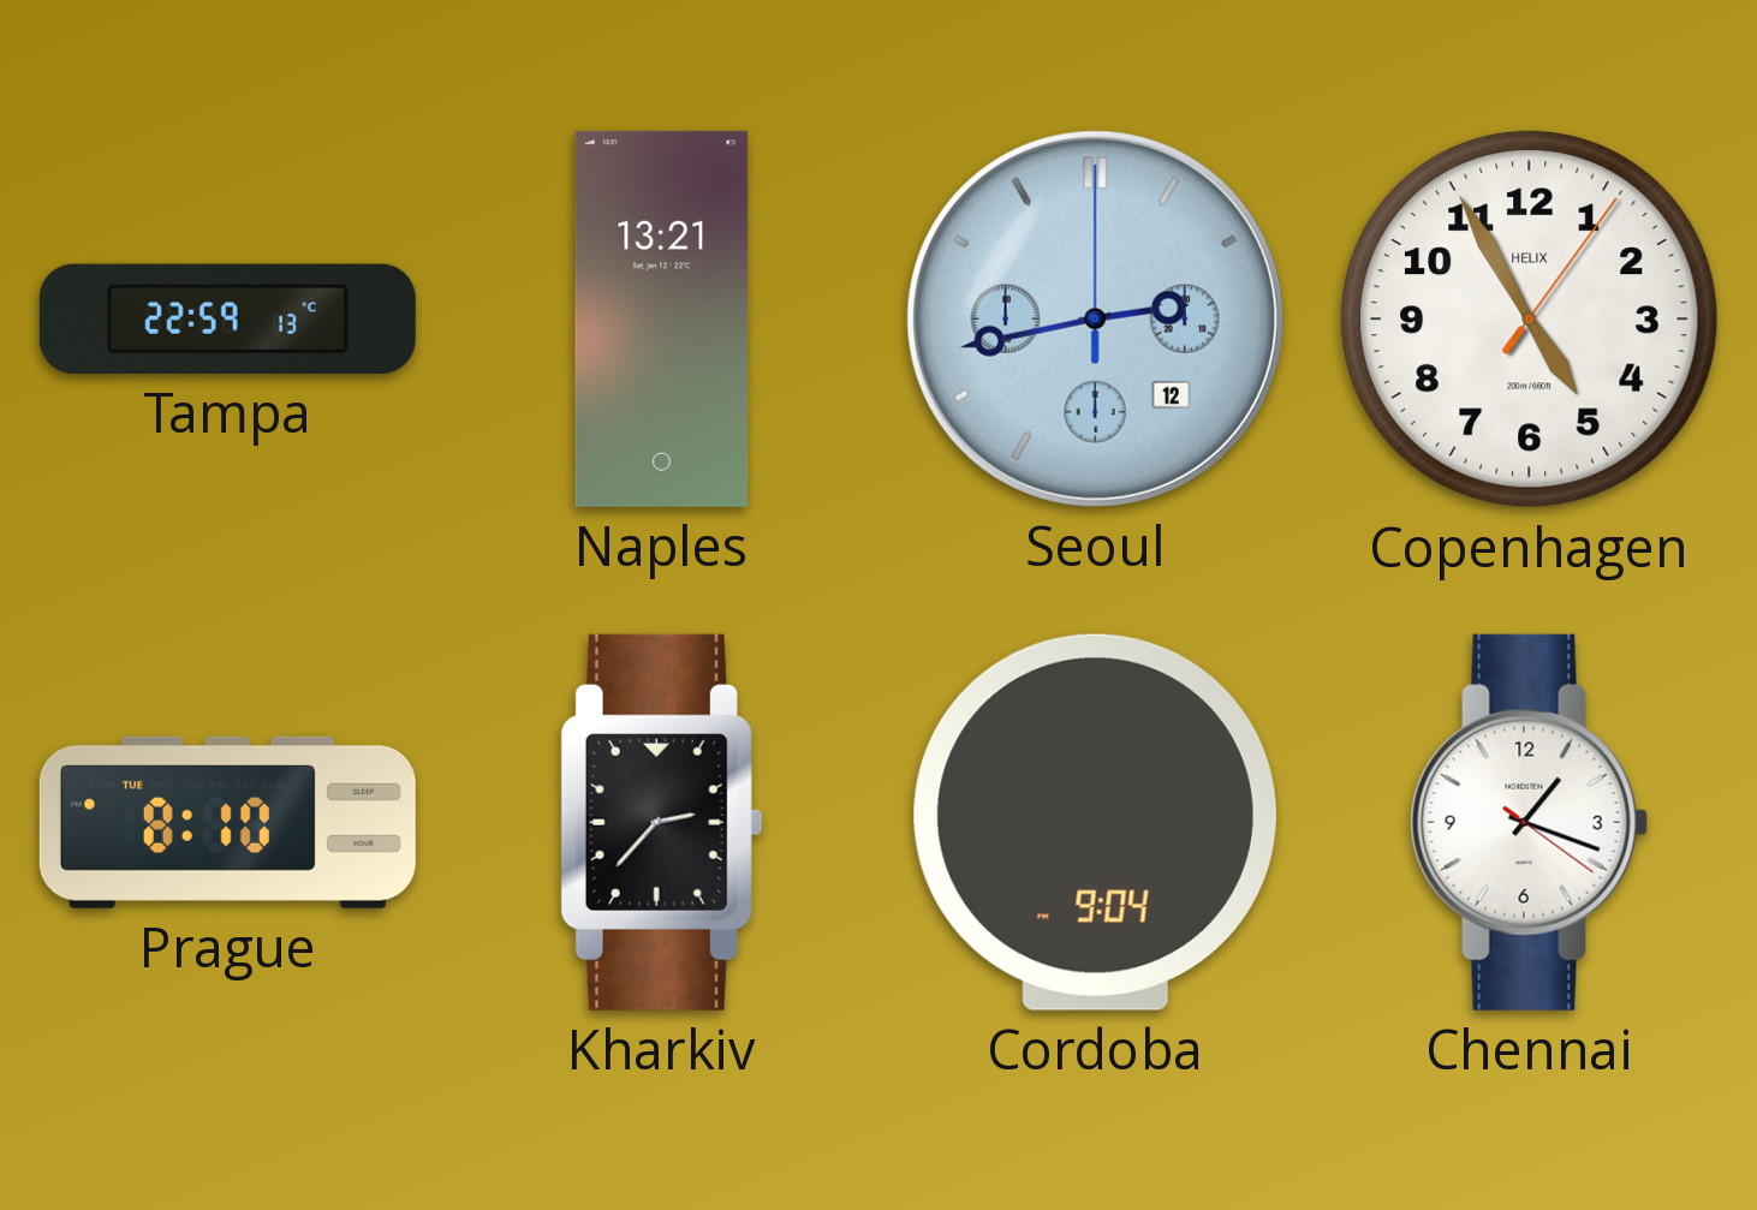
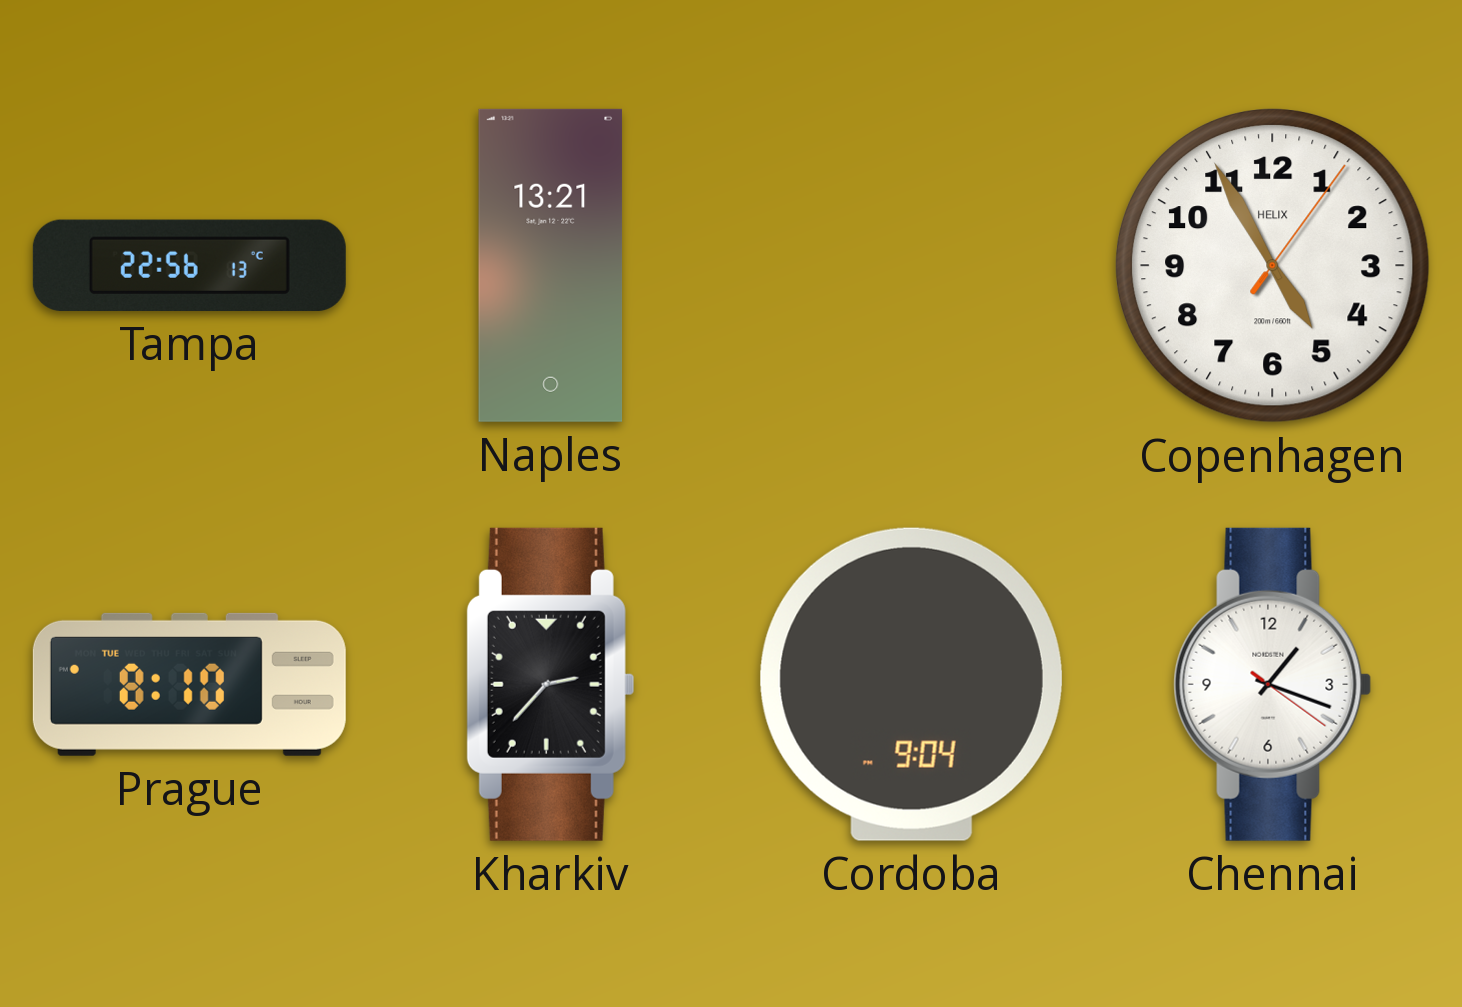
Tampa: 22:59 -> 22:56 (189, 265)
Seoul: 2:43 -> none (1095, 318)
